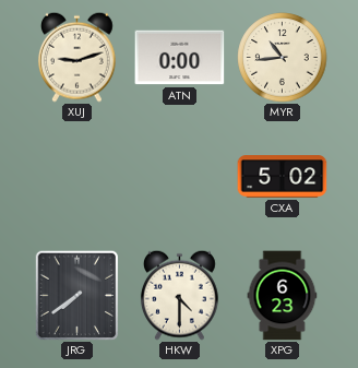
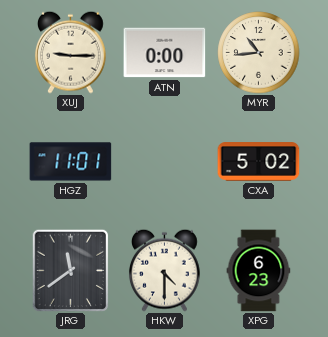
XUJ: 9:12 -> 9:15 (70, 52)
HGZ: none -> 11:01 (71, 162)
JRG: 7:39 -> 11:39 (71, 270)
